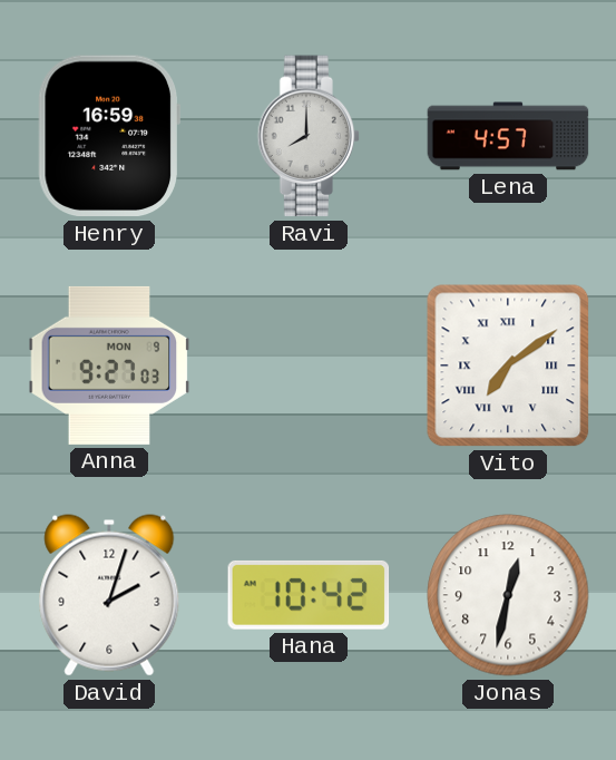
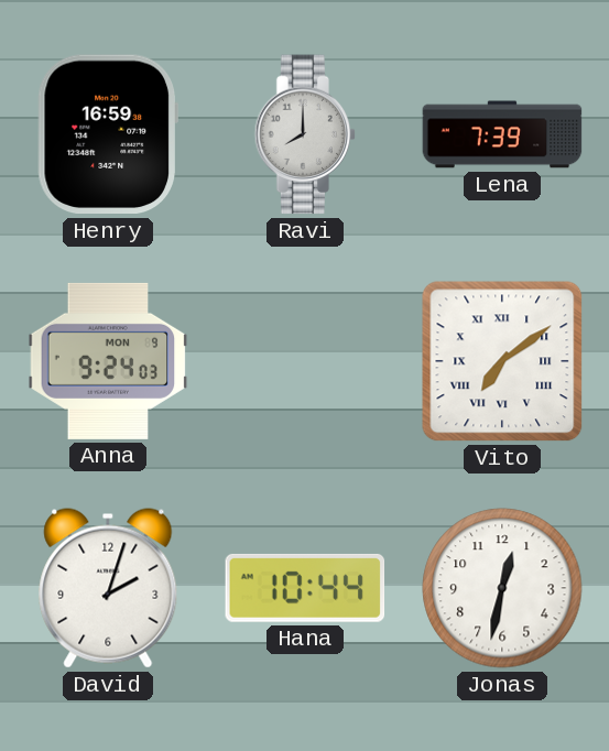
Lena: 4:57 -> 7:39 (502, 134)
Anna: 9:27 -> 9:24 (108, 361)
Hana: 10:42 -> 10:44 (305, 588)
